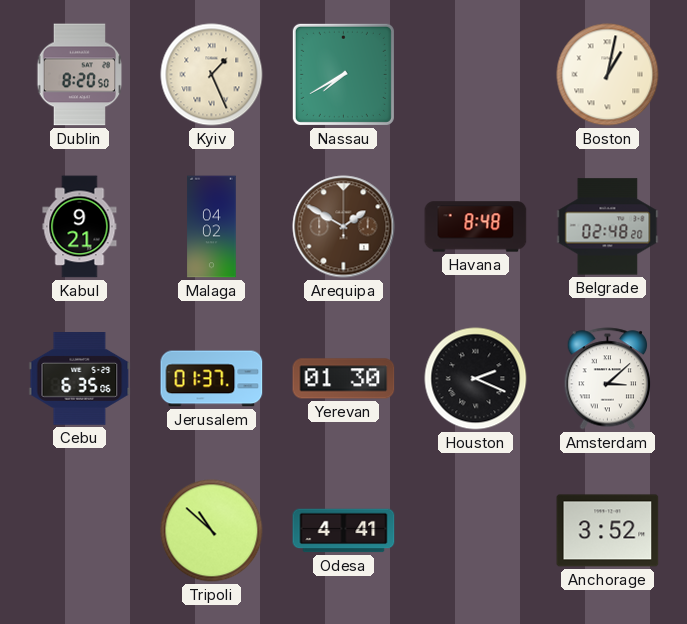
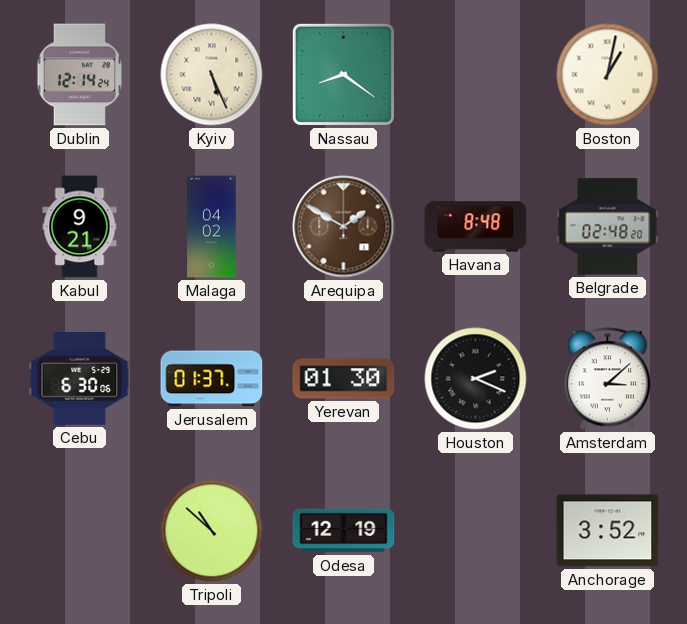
Dublin: 8:20 -> 12:14 (80, 75)
Kyiv: 1:26 -> 5:26 (212, 75)
Nassau: 7:40 -> 8:21 (343, 74)
Cebu: 6:35 -> 6:30 (80, 379)
Odesa: 4:41 -> 12:19 (344, 531)
